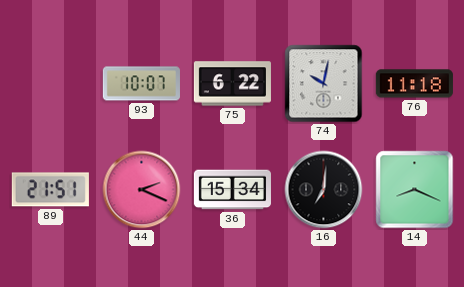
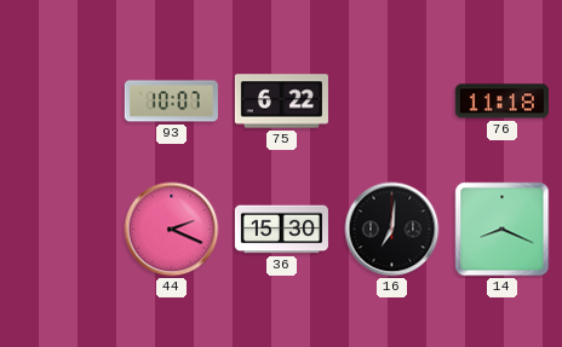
74: 10:02 -> none (324, 84)
89: 21:51 -> none (50, 190)
36: 15:34 -> 15:30 (281, 230)
